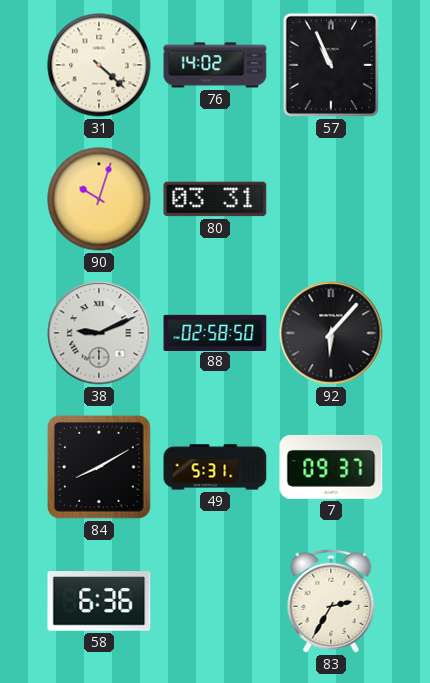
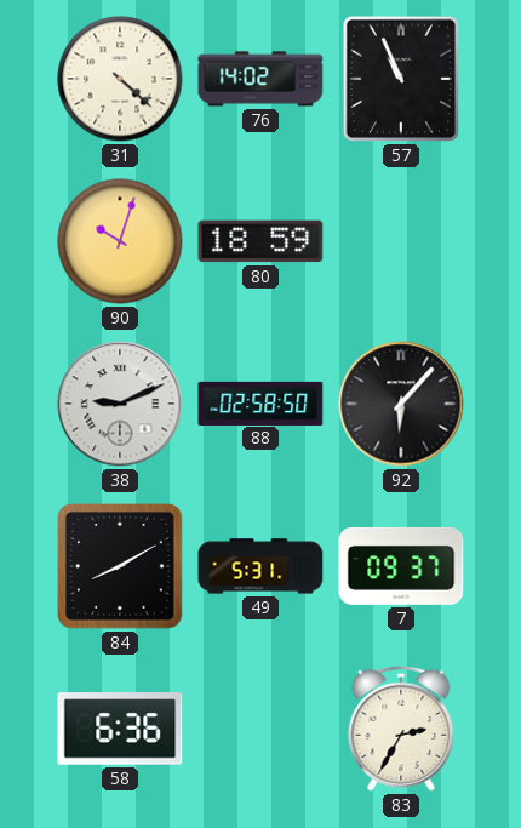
80: 03:31 -> 18:59 (260, 241)
